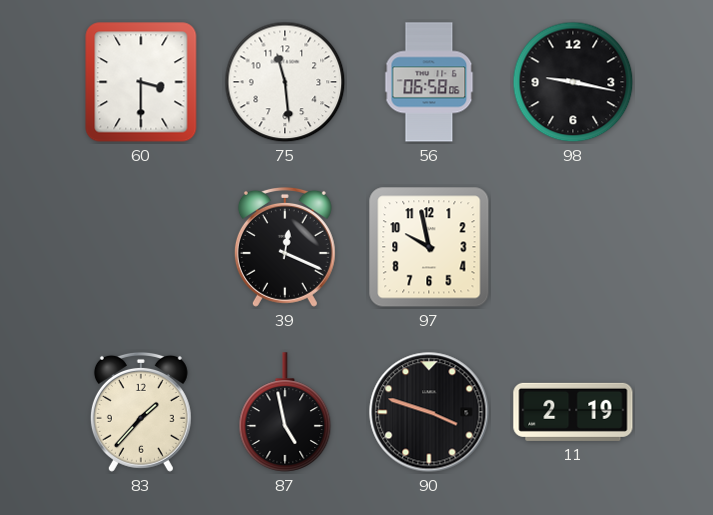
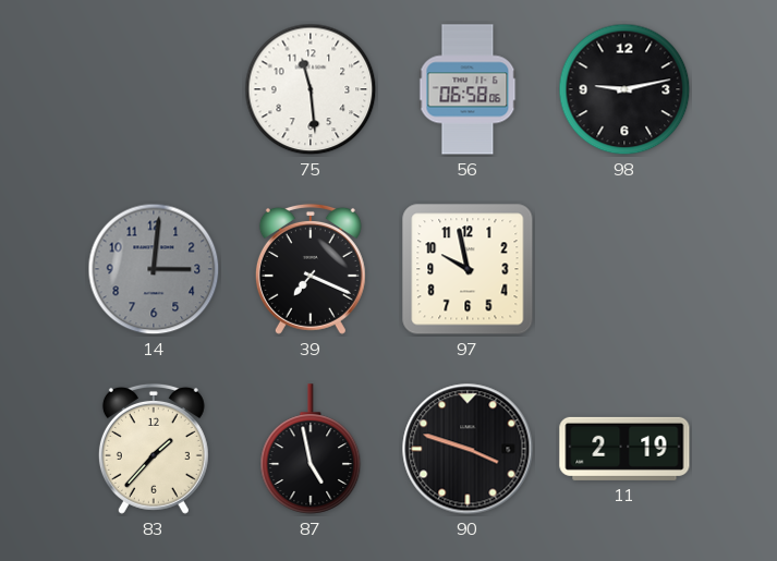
60: 3:30 -> none (141, 82)
98: 9:17 -> 9:13 (624, 89)
14: none -> 3:01 (154, 269)
39: 12:19 -> 7:19 (311, 269)
